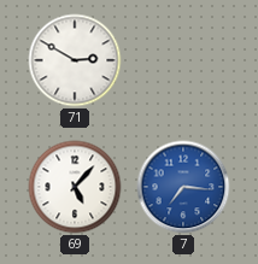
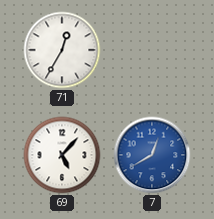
71: 2:50 -> 12:35 (62, 50)
7: 7:16 -> 12:40 (152, 155)
